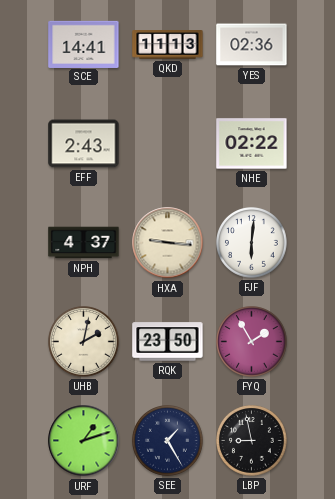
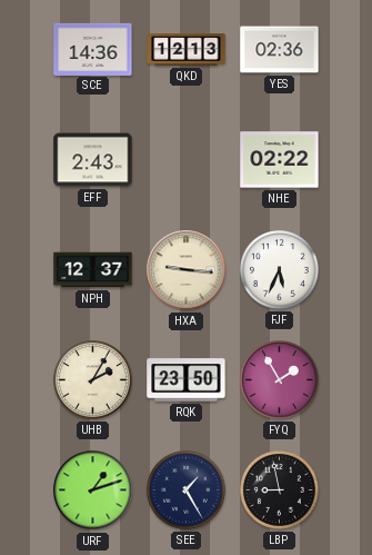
SCE: 14:41 -> 14:36 (93, 49)
QKD: 11:13 -> 12:13 (187, 50)
NPH: 4:37 -> 12:37 (93, 270)
FJF: 6:01 -> 5:34 (280, 270)
UHB: 2:02 -> 2:05 (93, 380)
